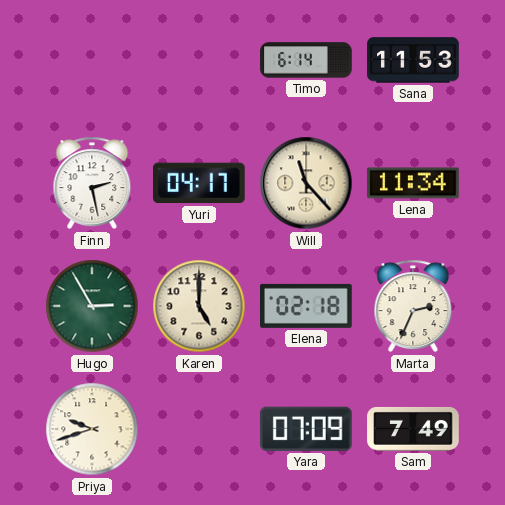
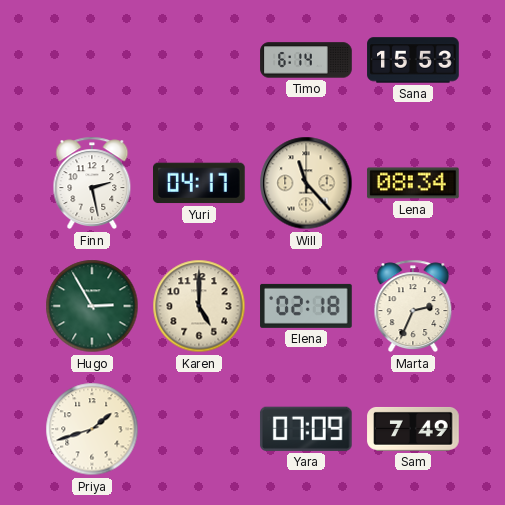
Sana: 11:53 -> 15:53 (413, 60)
Lena: 11:34 -> 08:34 (413, 183)
Priya: 9:42 -> 1:42 (92, 429)
